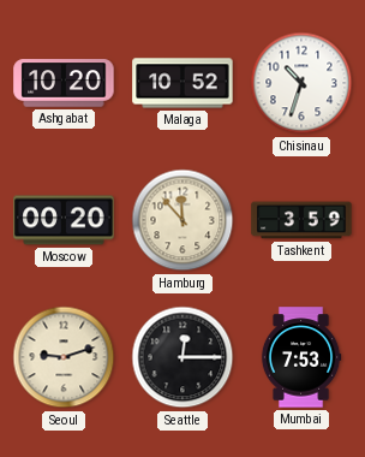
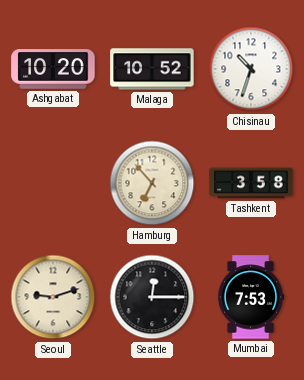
Moscow: 00:20 -> none (64, 220)
Hamburg: 11:53 -> 6:53 (152, 183)
Tashkent: 3:59 -> 3:58 (251, 183)
